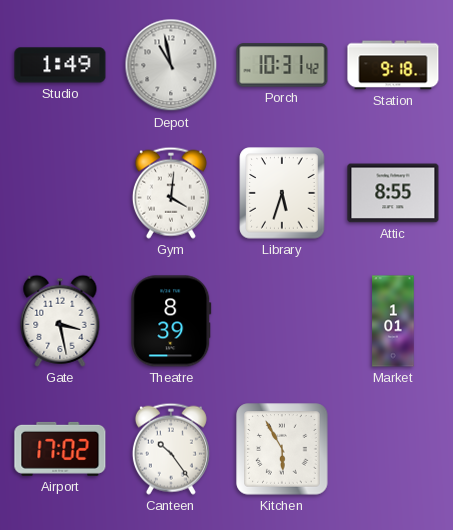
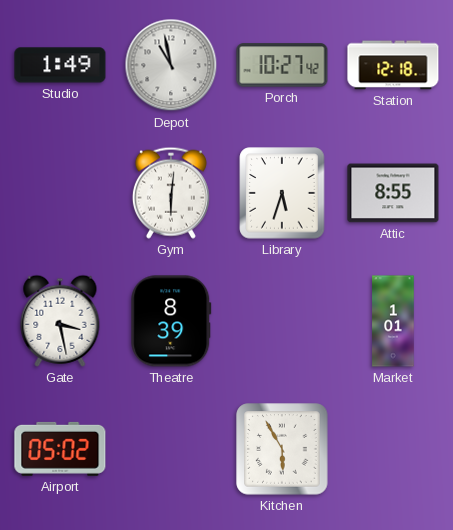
Porch: 10:31 -> 10:27 (282, 65)
Station: 9:18 -> 12:18 (393, 65)
Gym: 4:01 -> 6:01 (171, 193)
Airport: 17:02 -> 05:02 (60, 449)
Canteen: 10:24 -> none (171, 449)
